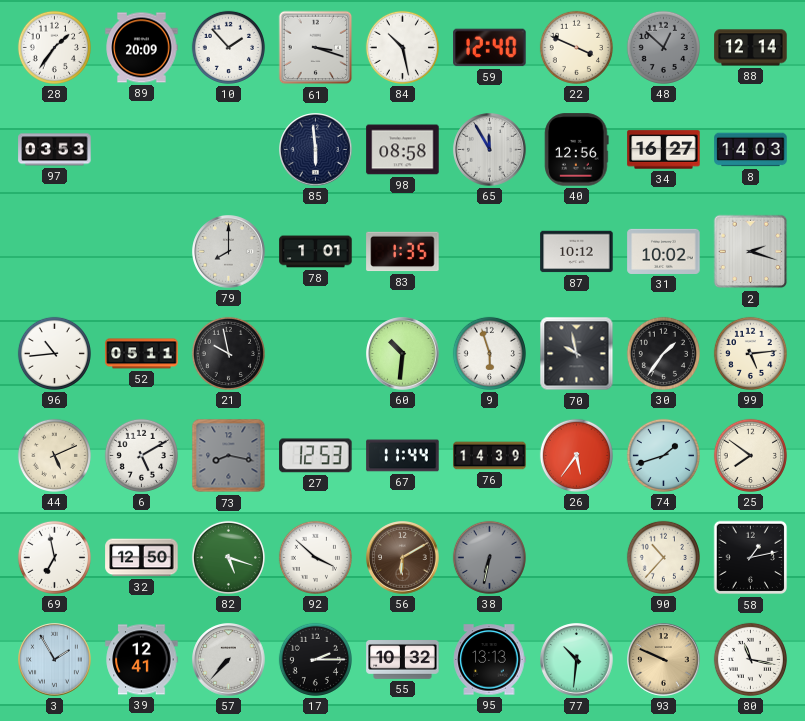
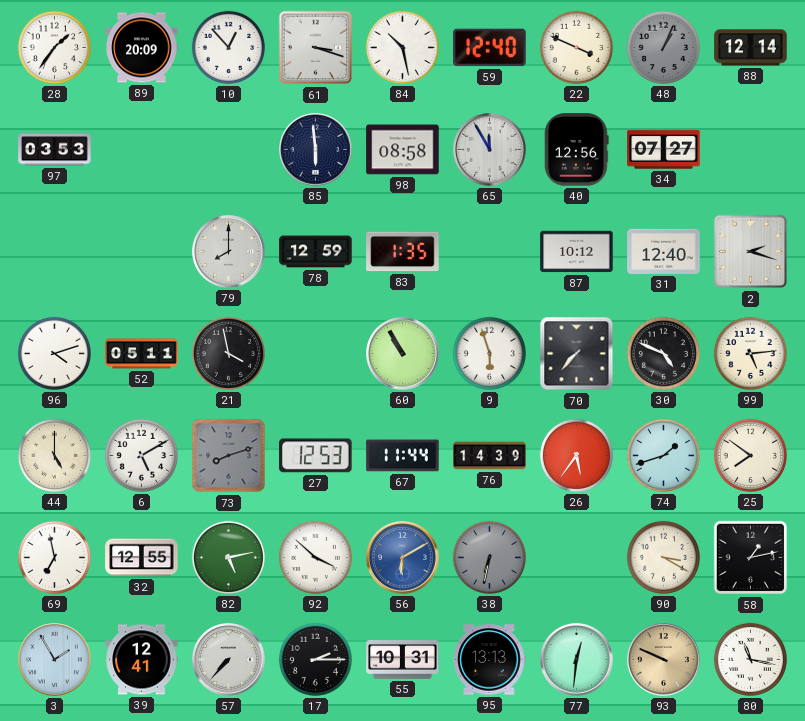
10: 1:53 -> 12:53 (228, 47)
48: 12:52 -> 1:04 (663, 47)
34: 16:27 -> 07:27 (664, 150)
8: 14:03 -> none (751, 150)
78: 1:01 -> 12:59 (316, 252)
31: 10:02 -> 12:40 (664, 251)
96: 10:44 -> 4:12 (54, 353)
21: 9:58 -> 3:58 (228, 353)
60: 10:31 -> 10:55 (403, 354)
70: 9:58 -> 7:37 (577, 354)
30: 1:36 -> 4:49 (663, 353)
44: 5:11 -> 5:00 (54, 455)
73: 8:17 -> 8:12 (229, 456)
32: 12:50 -> 12:55 (142, 558)
82: 5:18 -> 5:13 (228, 557)
56 dial: brown -> blue (403, 558)
90: 10:37 -> 3:20 (663, 557)
55: 10:32 -> 10:31 (403, 660)
77: 10:31 -> 12:31 (577, 660)
